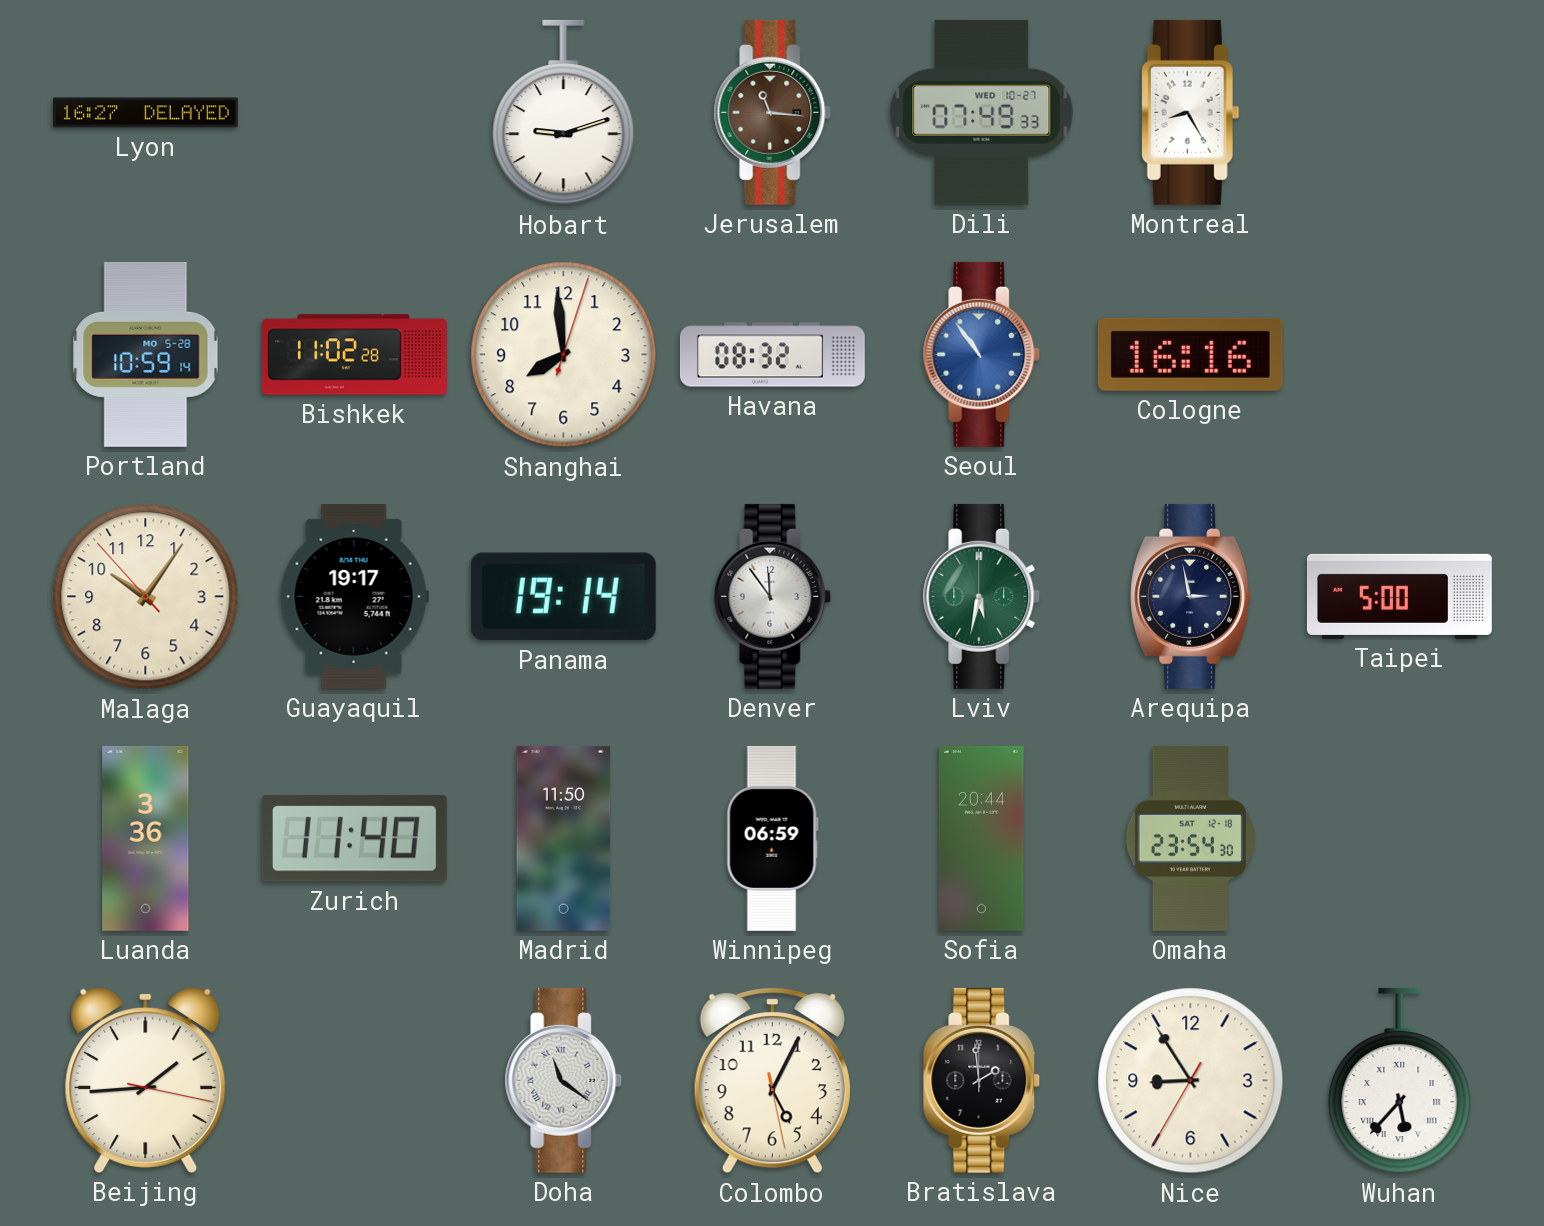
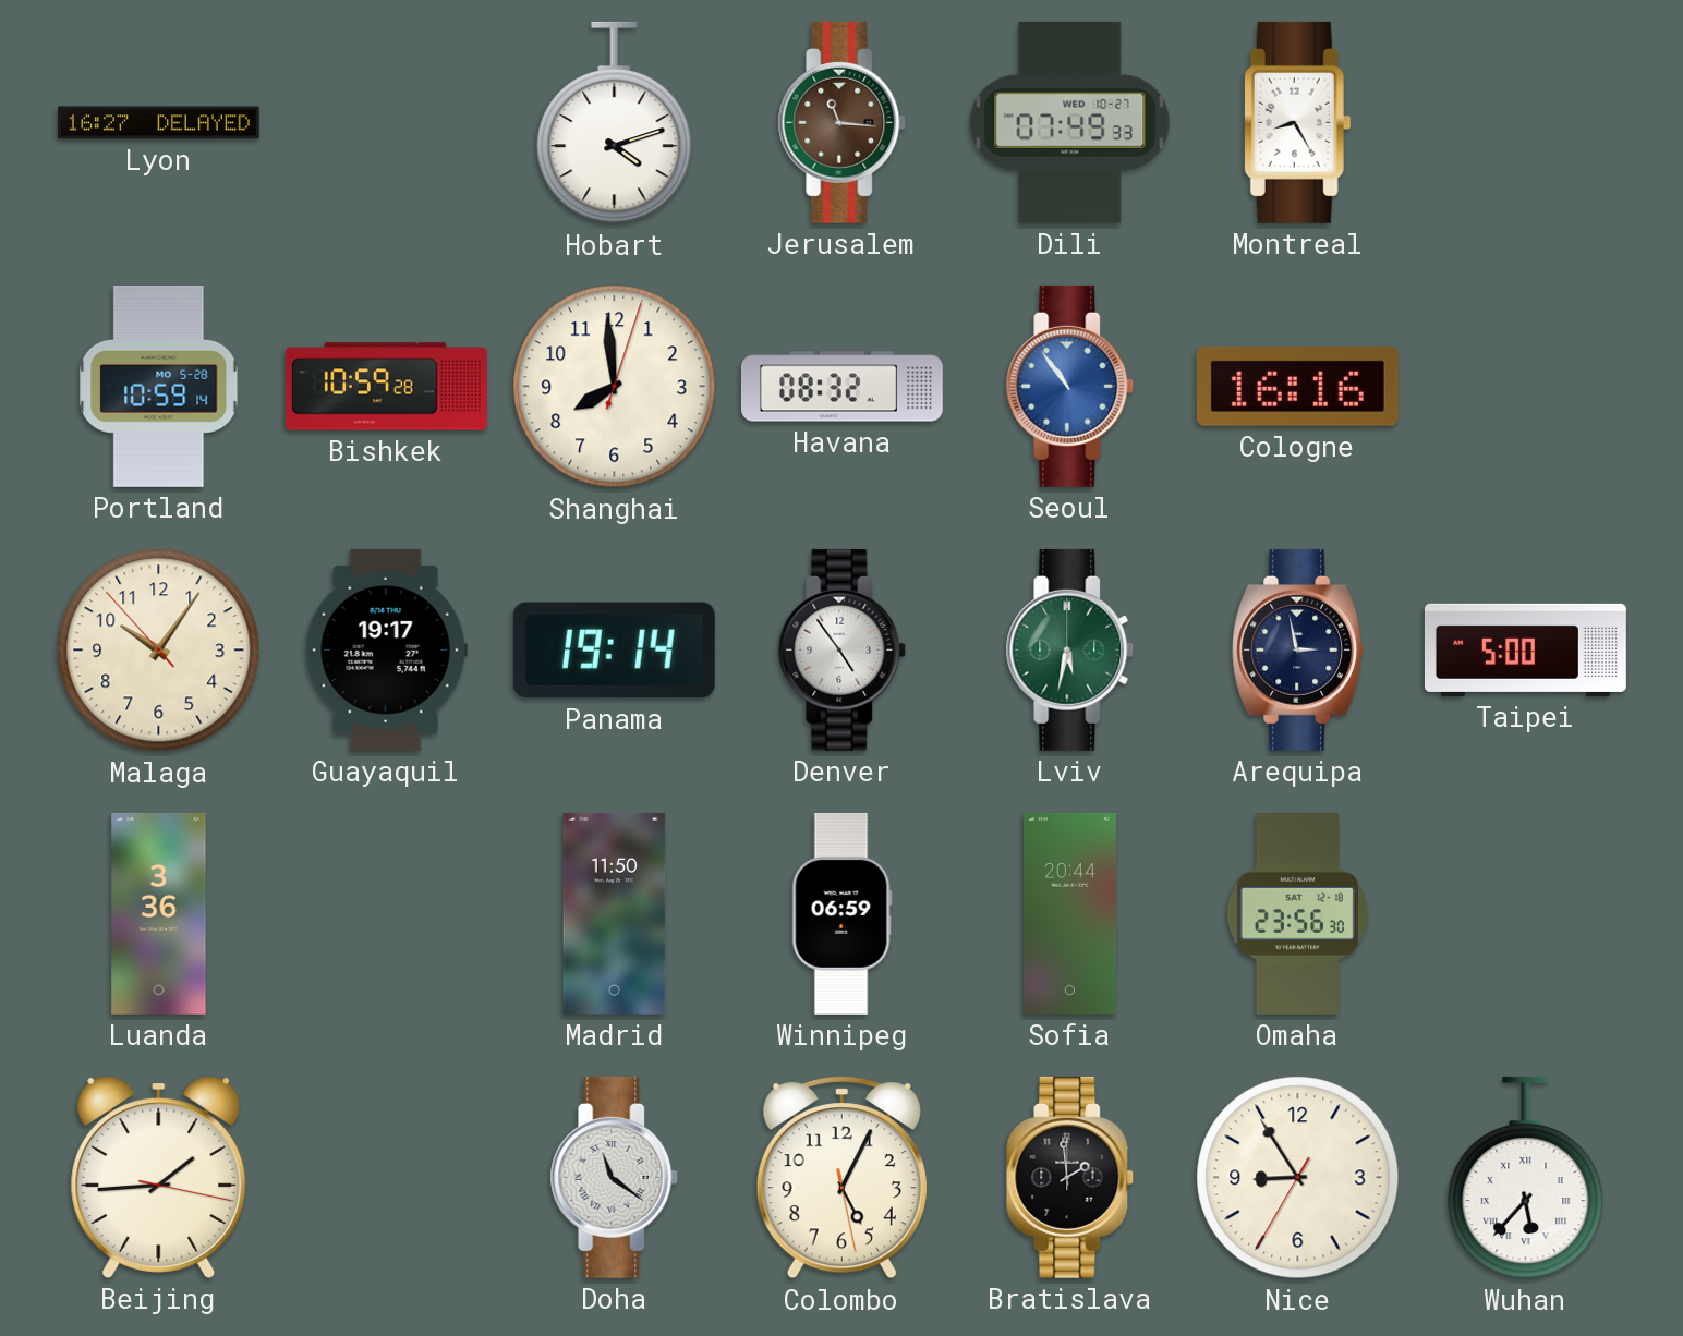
Hobart: 9:12 -> 4:12 (615, 123)
Bishkek: 11:02 -> 10:59 (386, 387)
Denver: 11:54 -> 4:54 (843, 649)
Zurich: 11:40 -> none (354, 839)
Omaha: 23:54 -> 23:56 (1297, 913)
